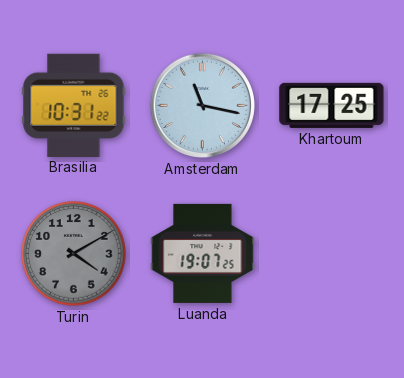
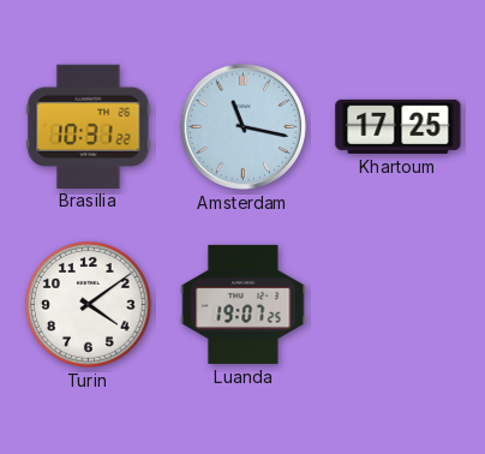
Turin: 4:10 -> 4:09 (89, 305)
Turin dial: grey -> white (89, 305)
